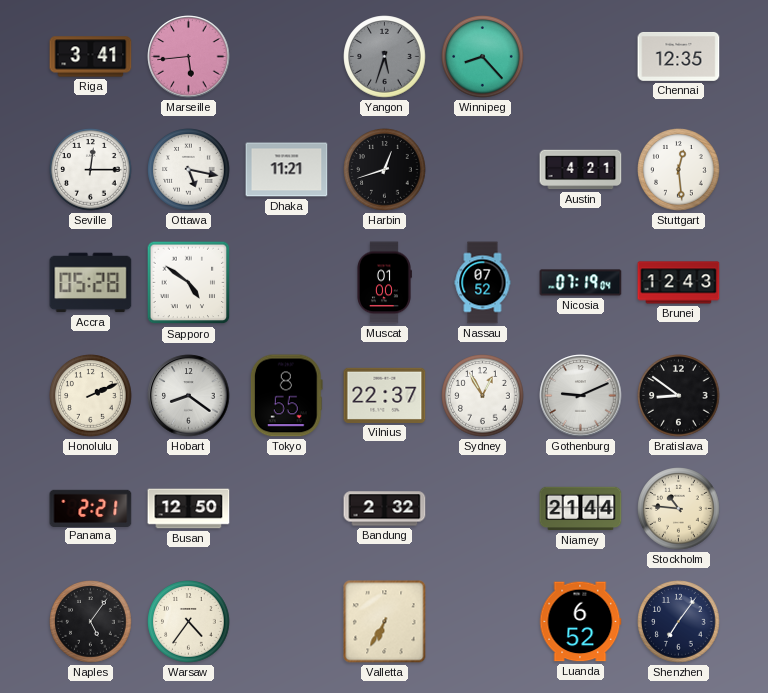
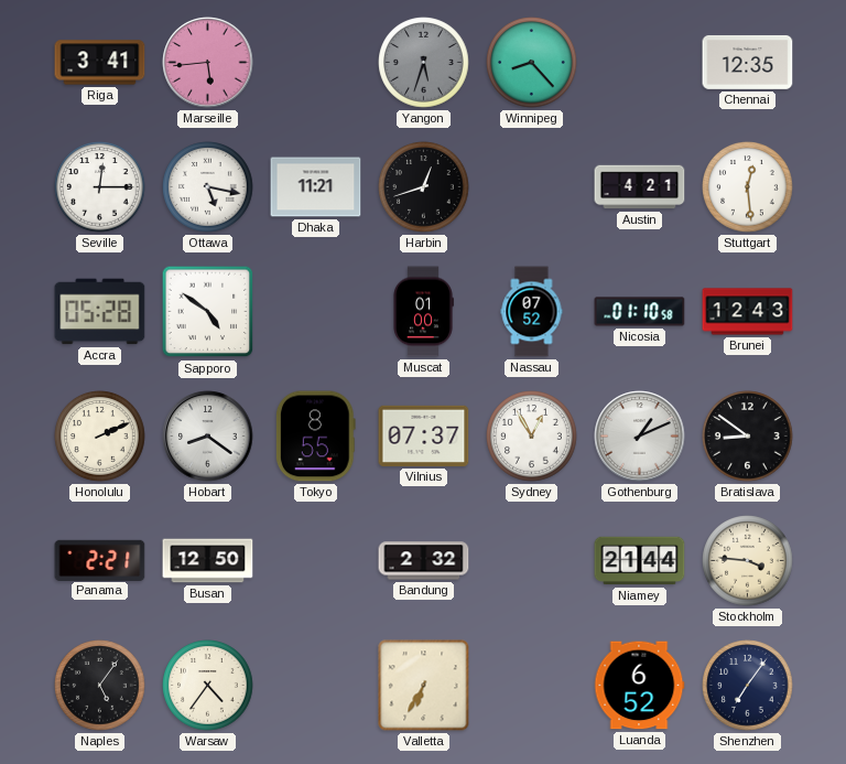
Nicosia: 07:19 -> 01:10 (640, 312)
Vilnius: 22:37 -> 07:37 (424, 435)
Gothenburg: 9:11 -> 1:11 (640, 437)
Stockholm: 10:46 -> 3:46 (748, 561)
